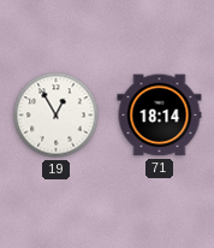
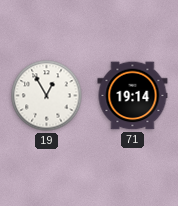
71: 18:14 -> 19:14 (133, 96)
